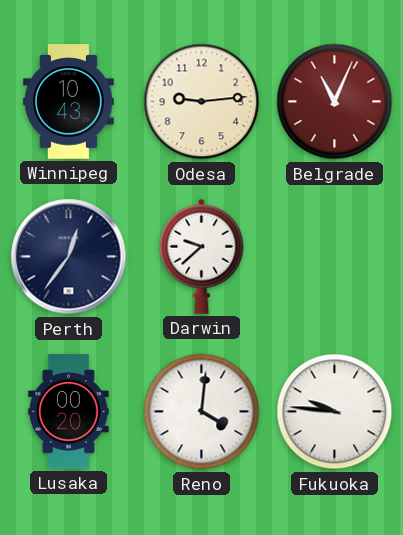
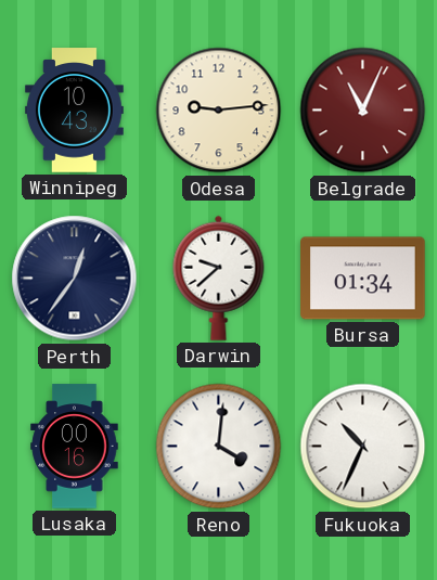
Bursa: none -> 01:34 (363, 279)
Lusaka: 00:20 -> 00:16 (75, 447)
Fukuoka: 9:46 -> 10:34 (363, 447)
